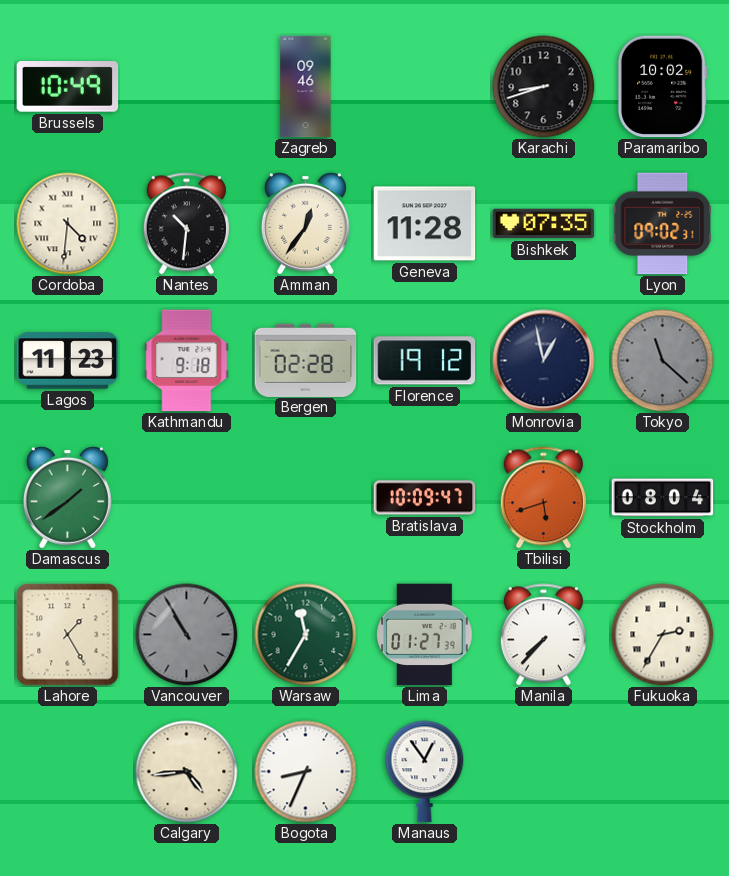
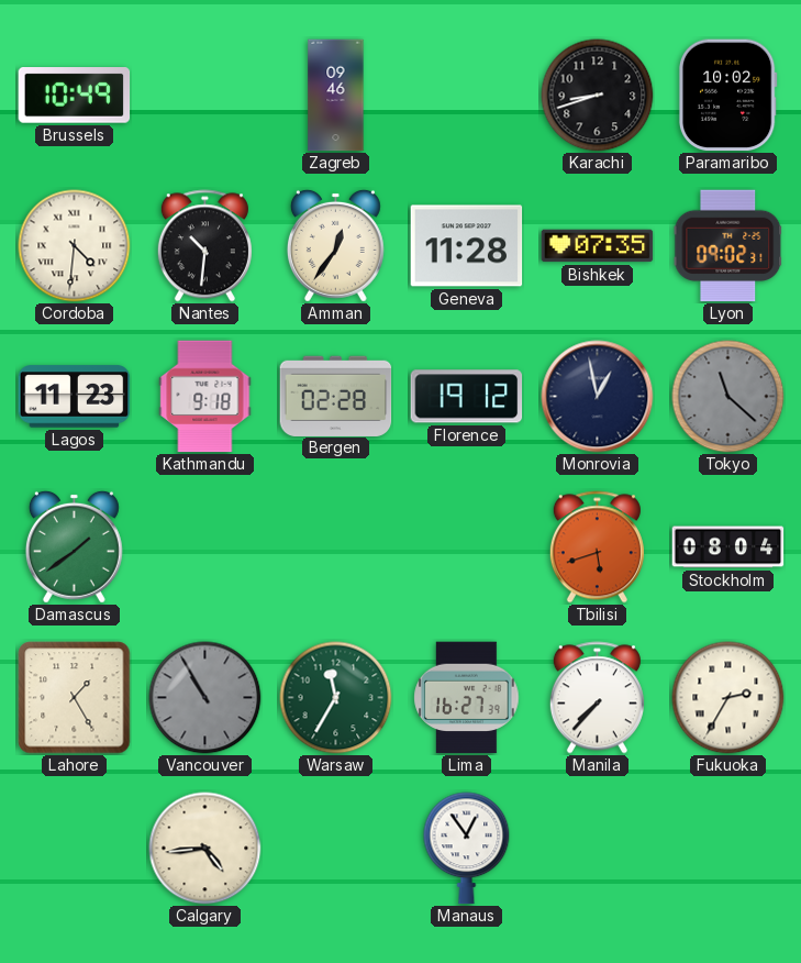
Bratislava: 10:09 -> none (425, 498)
Lima: 01:27 -> 16:27 (467, 698)
Bogota: 8:34 -> none (306, 772)
